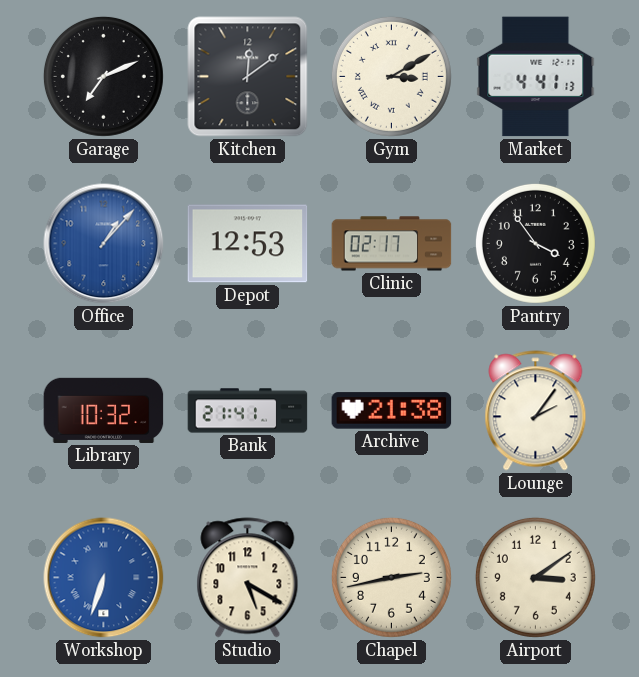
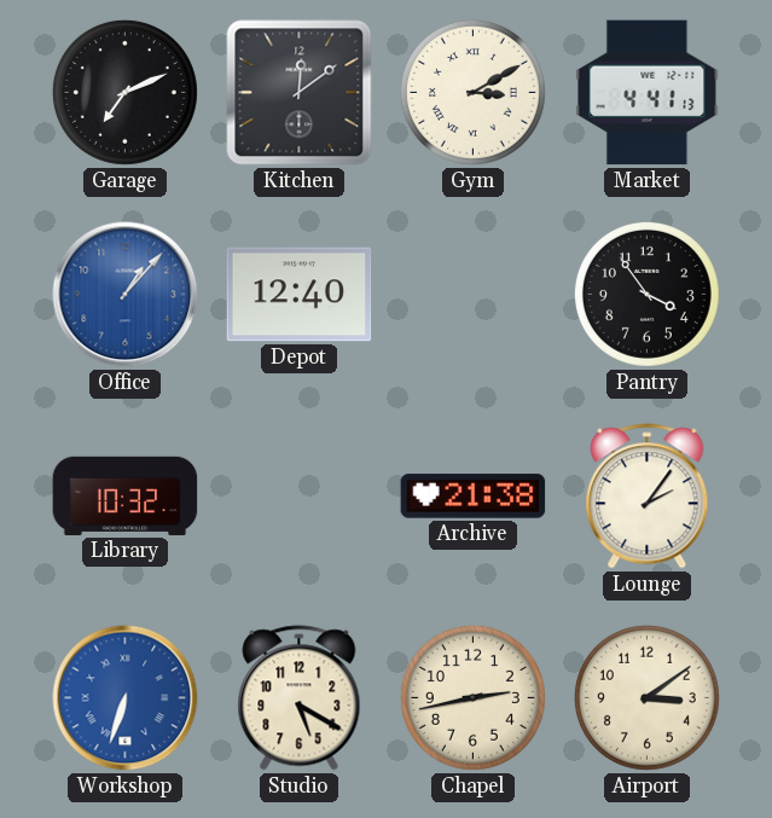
Depot: 12:53 -> 12:40 (300, 295)
Clinic: 02:17 -> none (392, 244)
Bank: 21:41 -> none (248, 411)
